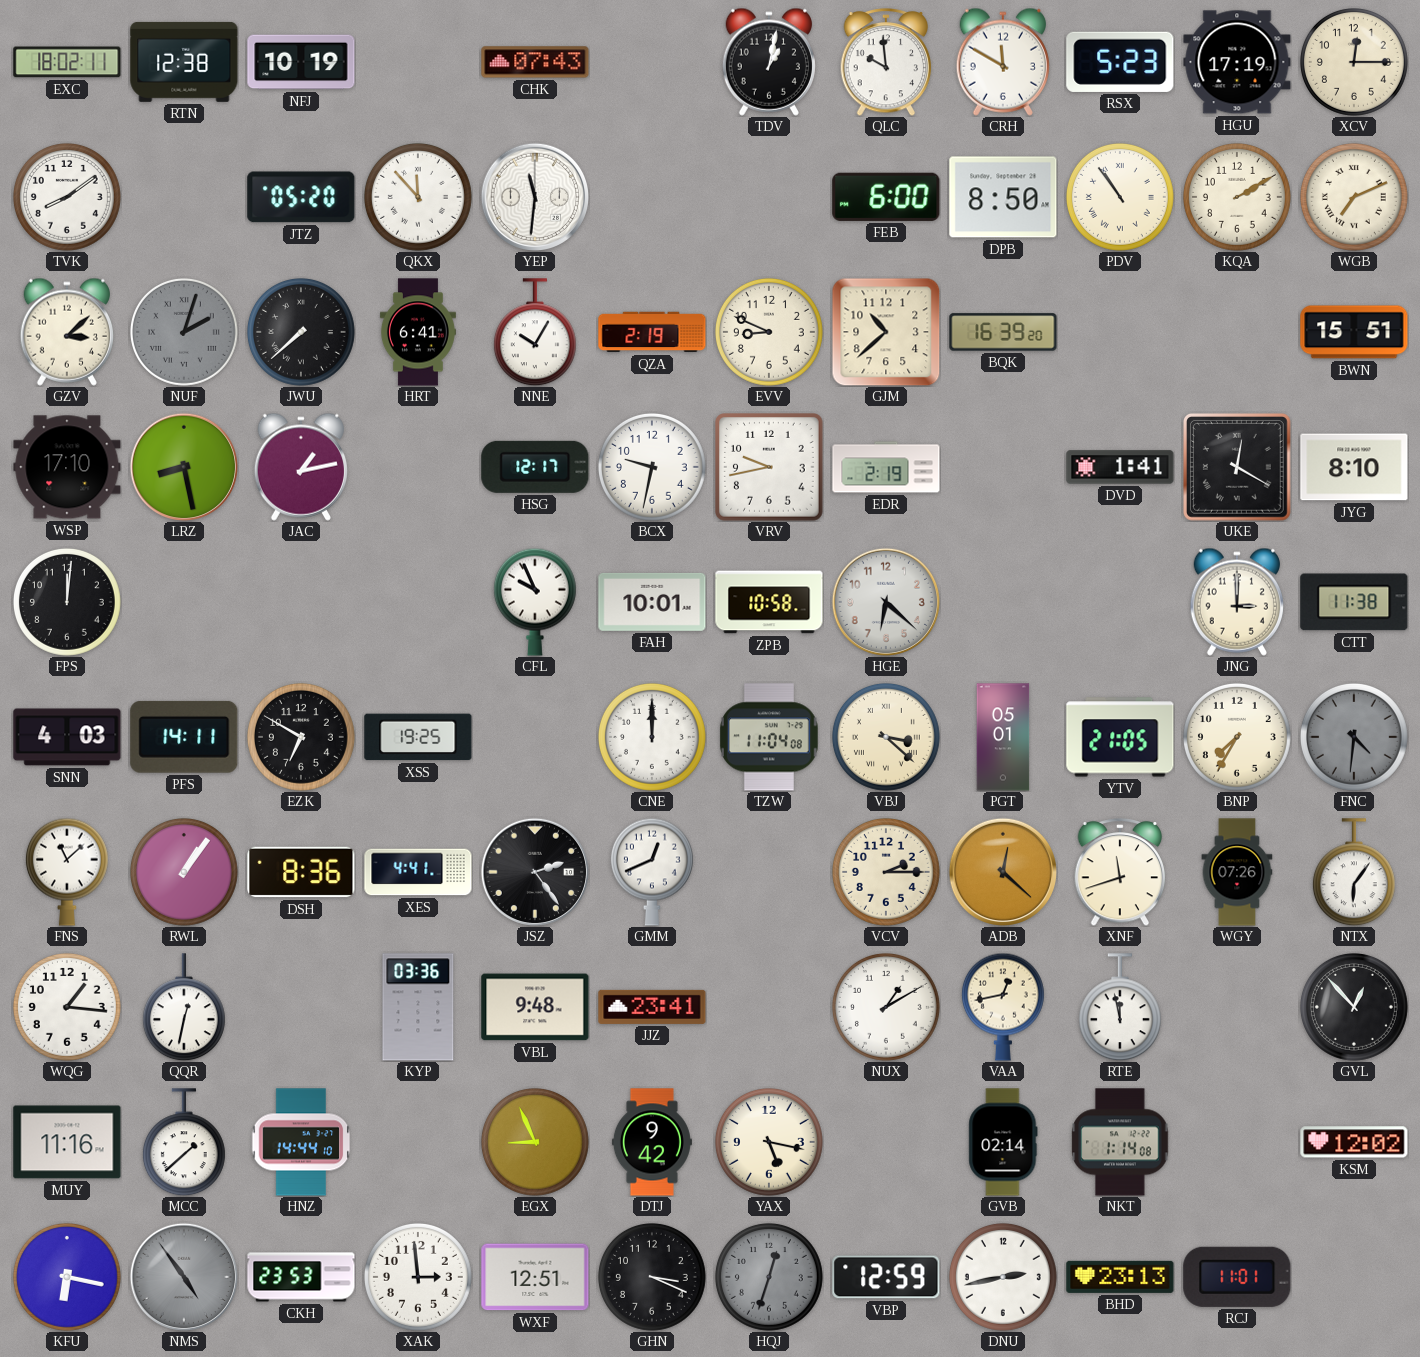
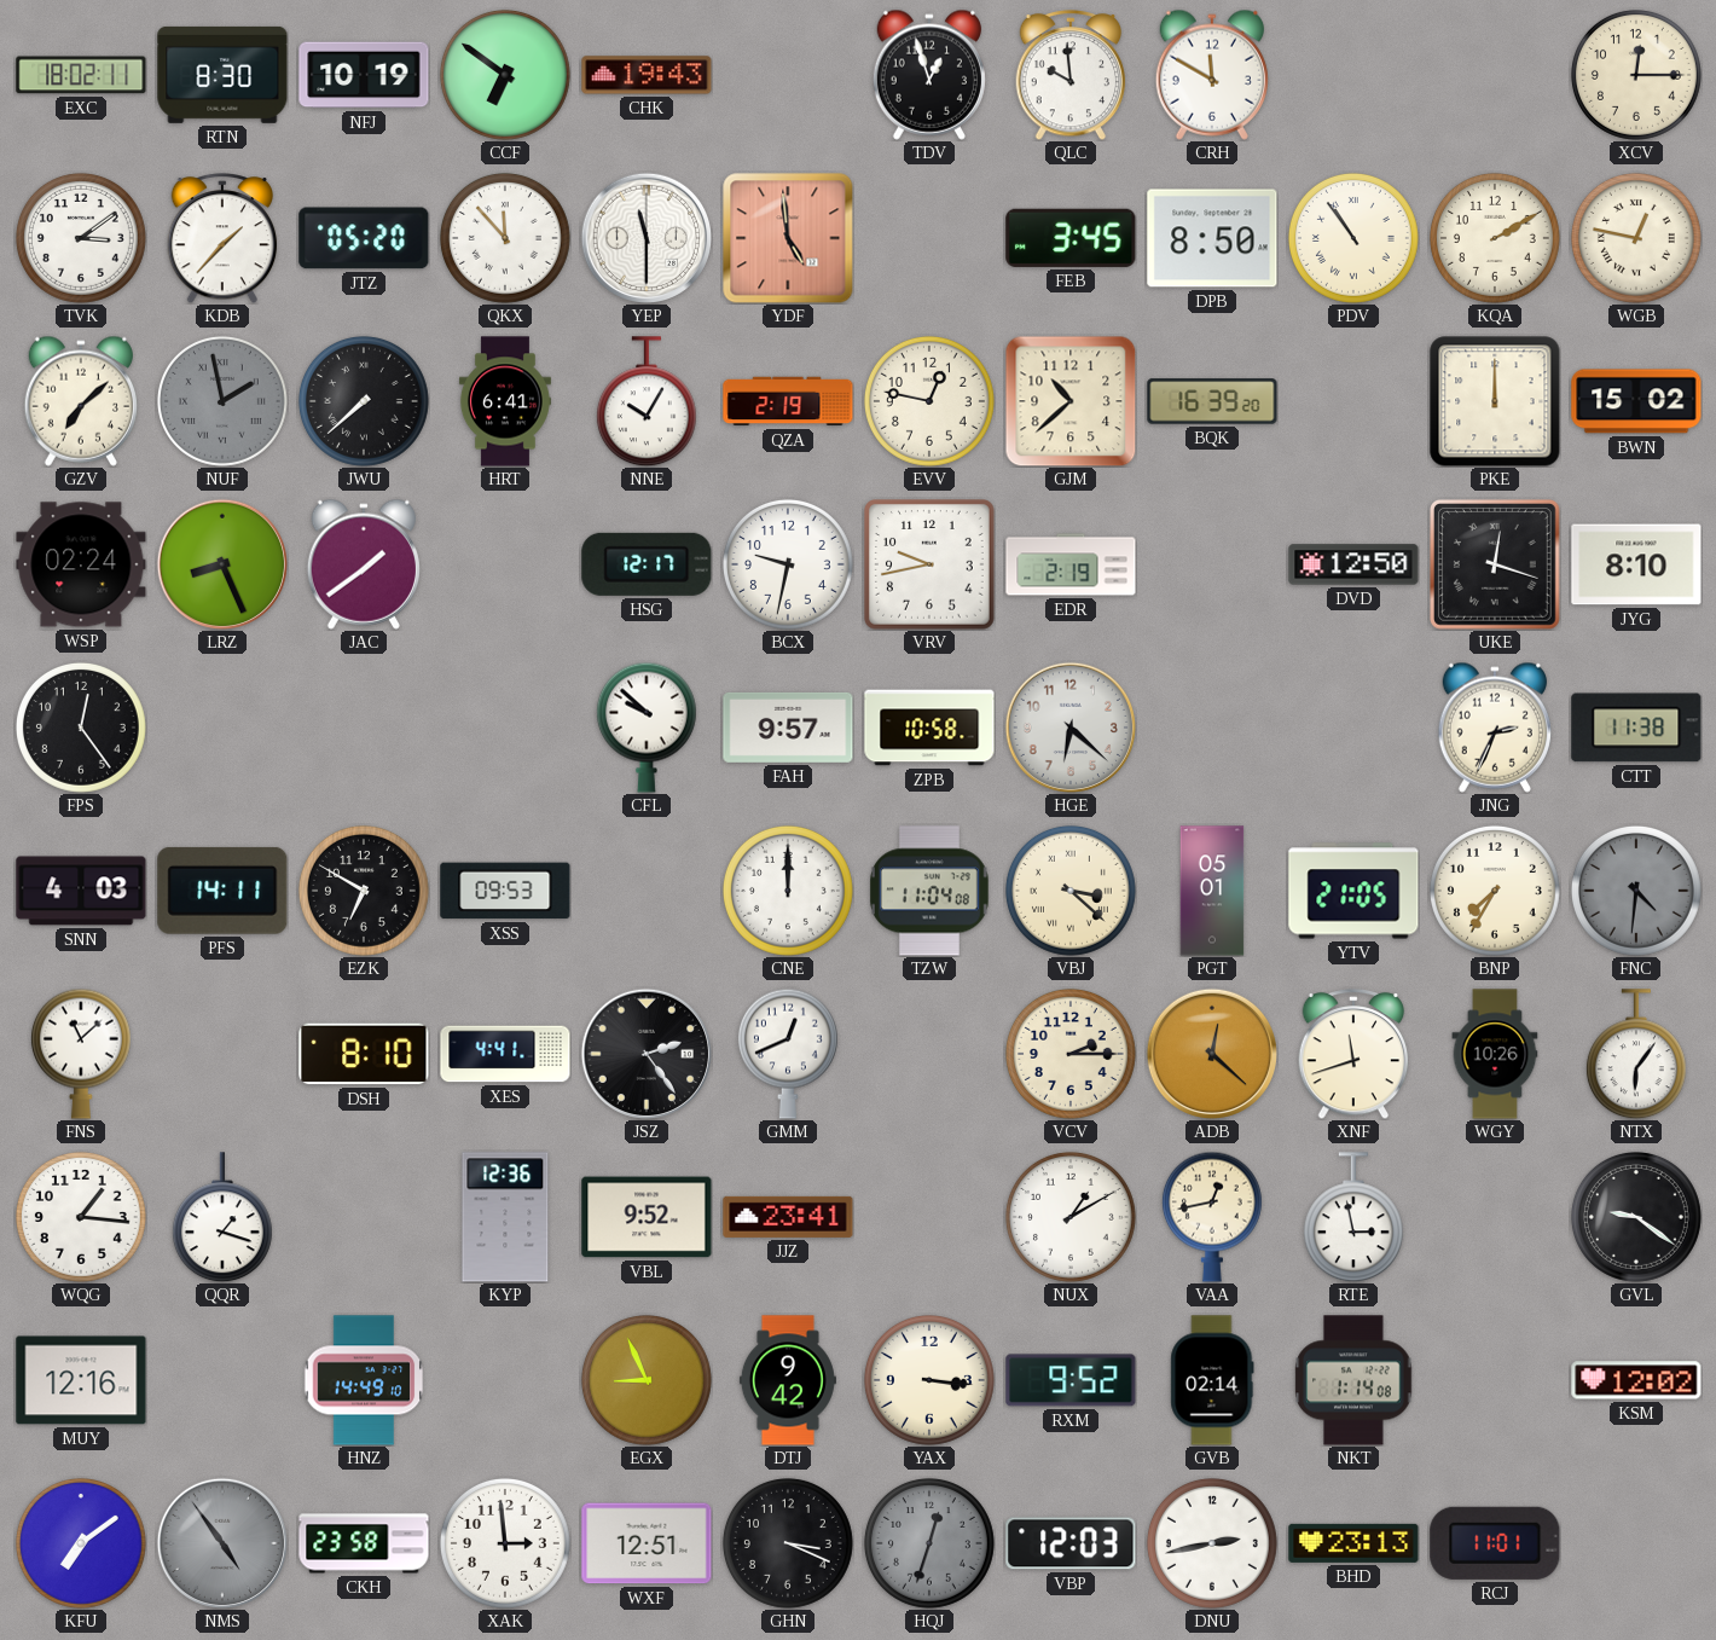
RTN: 12:38 -> 8:30 (222, 75)
CCF: none -> 6:51 (505, 75)
CHK: 07:43 -> 19:43 (647, 75)
TDV: 1:02 -> 12:57 (929, 75)
RSX: 5:23 -> none (1120, 62)
HGU: 17:19 -> none (1237, 62)
TVK: 8:09 -> 3:09 (81, 238)
KDB: none -> 1:37 (222, 239)
YEP: 11:31 -> 11:30 (645, 237)
YDF: none -> 4:59 (788, 238)
FEB: 6:00 -> 3:45 (1071, 238)
WGB: 7:11 -> 12:47 (1636, 238)
GZV: 3:08 -> 7:08 (81, 401)
NUF: 2:03 -> 1:58 (222, 401)
EVV: 8:49 -> 12:47 (929, 401)
PKE: none -> 12:00 (1495, 401)
BWN: 15:51 -> 15:02 (1636, 401)
WSP: 17:10 -> 02:24 (81, 564)
LRZ: 8:28 -> 8:26 (221, 563)
JAC: 1:13 -> 1:39 (364, 564)
DVD: 1:41 -> 12:50 (1353, 564)
UKE: 12:20 -> 12:18 (1496, 566)
FPS: 12:01 -> 12:24 (81, 728)
CFL: 9:56 -> 9:52 (647, 728)
FAH: 10:01 -> 9:57 (788, 728)
JNG: 3:00 -> 2:34 (1495, 728)
XSS: 19:25 -> 09:53 (505, 891)
RWL: 1:06 -> none (184, 872)
DSH: 8:36 -> 8:10 (364, 1054)
WGY: 07:26 -> 10:26 (1495, 1054)
QQR: 12:32 -> 1:18 (222, 1217)
KYP: 03:36 -> 12:36 (505, 1217)
VBL: 9:48 -> 9:52 (647, 1217)
RTE: 11:58 -> 2:58 (1353, 1217)
GVL: 12:53 -> 9:21 (1636, 1217)
MUY: 11:16 -> 12:16 (81, 1380)
MCC: 1:38 -> none (184, 1142)
HNZ: 14:44 -> 14:49 (364, 1380)
YAX: 5:17 -> 3:16 (929, 1380)
RXM: none -> 9:52 (1071, 1380)
KFU: 6:17 -> 7:09 (81, 1543)
CKH: 23:53 -> 23:58 (364, 1543)
VBP: 12:59 -> 12:03 (1071, 1543)
